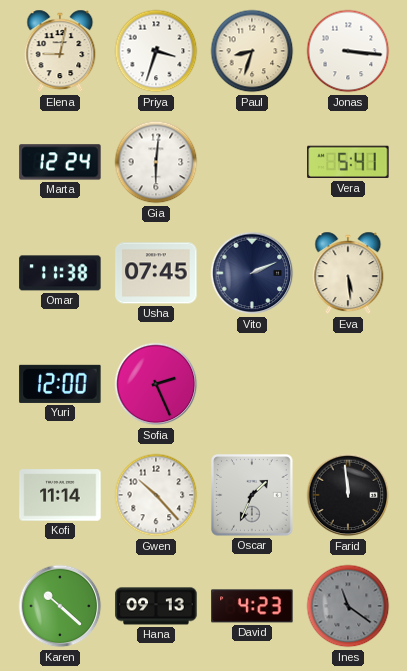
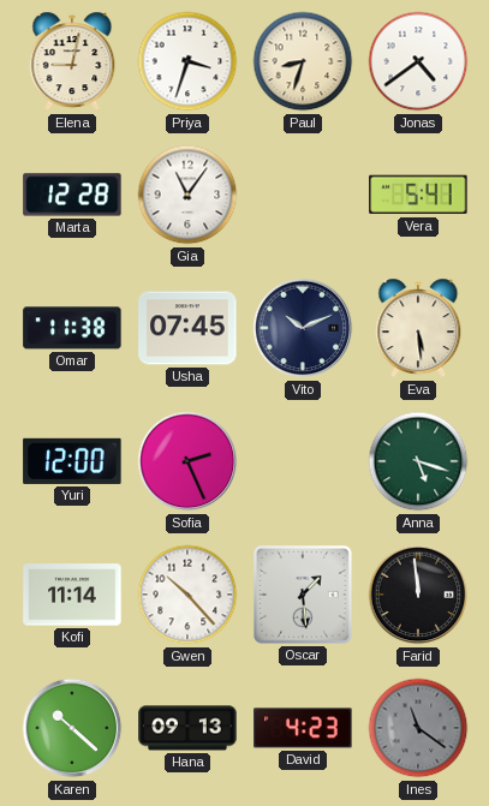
Jonas: 3:16 -> 4:39 (418, 61)
Marta: 12:24 -> 12:28 (72, 195)
Gia: 6:01 -> 11:06 (187, 195)
Vito: 2:11 -> 10:11 (303, 328)
Anna: none -> 5:18 (418, 461)
Oscar: 1:34 -> 1:29 (303, 595)
